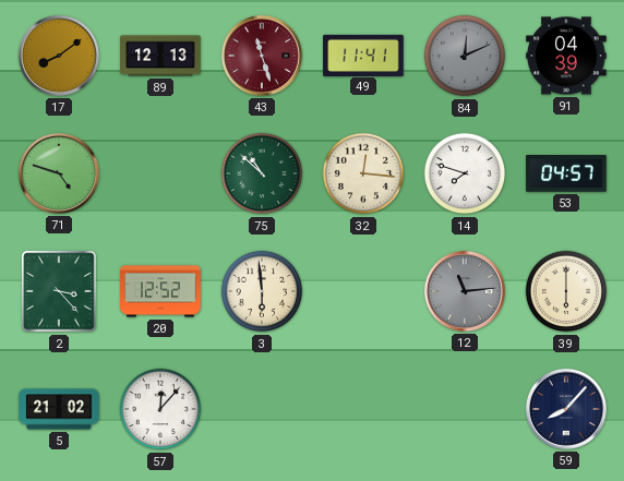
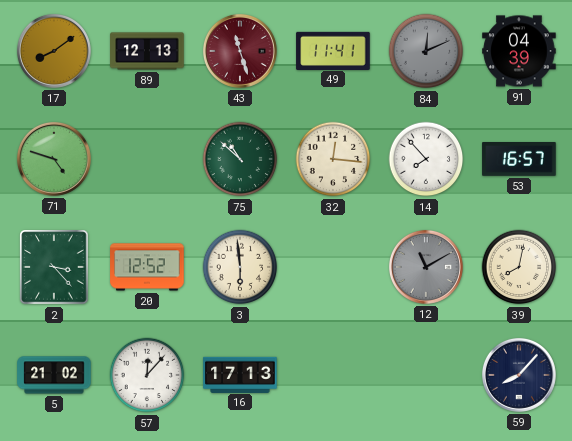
14: 7:48 -> 7:53 (426, 159)
53: 04:57 -> 16:57 (519, 159)
12: 11:14 -> 11:10 (426, 267)
39: 6:00 -> 8:02 (519, 267)
16: none -> 17:13 (240, 374)
